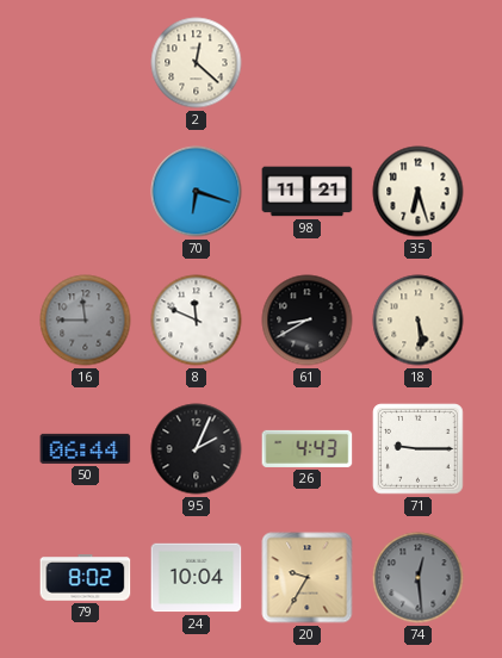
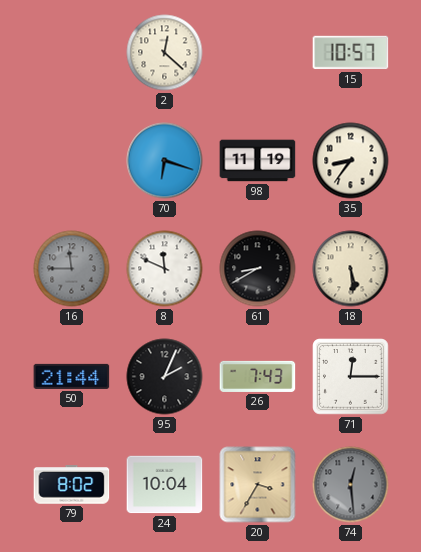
15: none -> 10:57 (351, 53)
98: 11:21 -> 11:19 (258, 161)
35: 6:27 -> 8:36 (351, 161)
50: 06:44 -> 21:44 (72, 376)
26: 4:43 -> 7:43 (258, 376)
71: 9:15 -> 12:15 (351, 377)
20: 9:35 -> 3:35 (258, 485)
